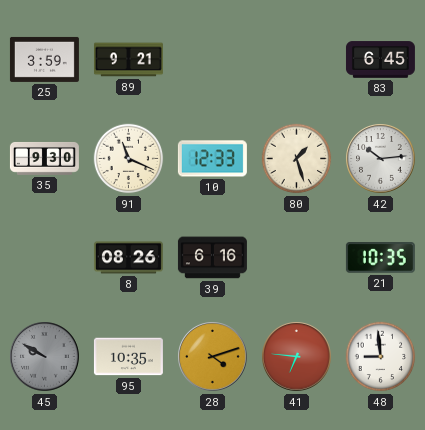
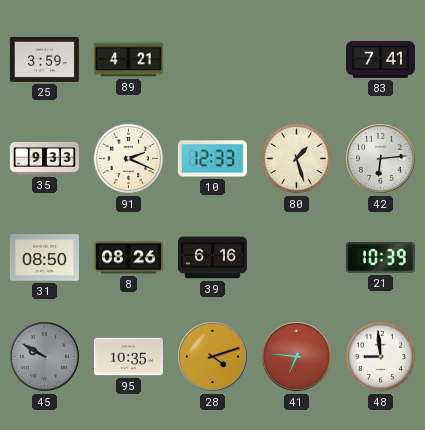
89: 9:21 -> 4:21 (128, 60)
83: 6:45 -> 7:41 (380, 60)
35: 9:30 -> 9:33 (44, 158)
91: 11:19 -> 2:19 (129, 159)
42: 10:14 -> 6:14 (381, 159)
31: none -> 08:50 (44, 258)
21: 10:35 -> 10:39 (380, 258)
